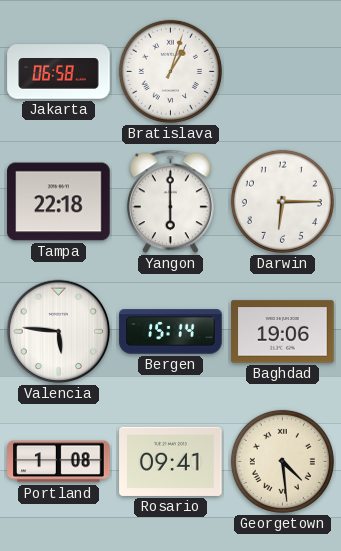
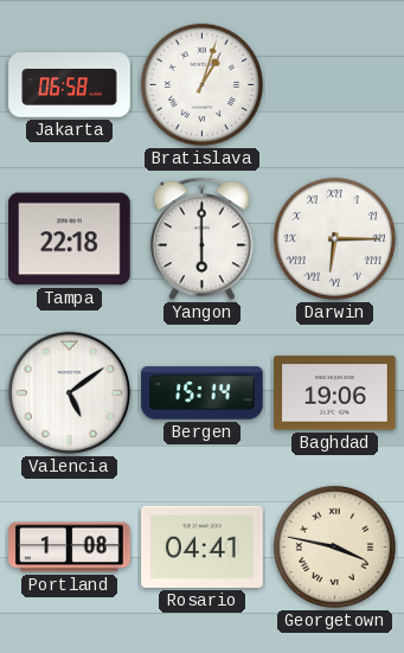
Darwin numerals: Arabic -> Roman (334, 238)
Valencia: 5:46 -> 5:09 (70, 393)
Rosario: 09:41 -> 04:41 (203, 546)
Georgetown: 4:29 -> 3:47 (334, 546)
